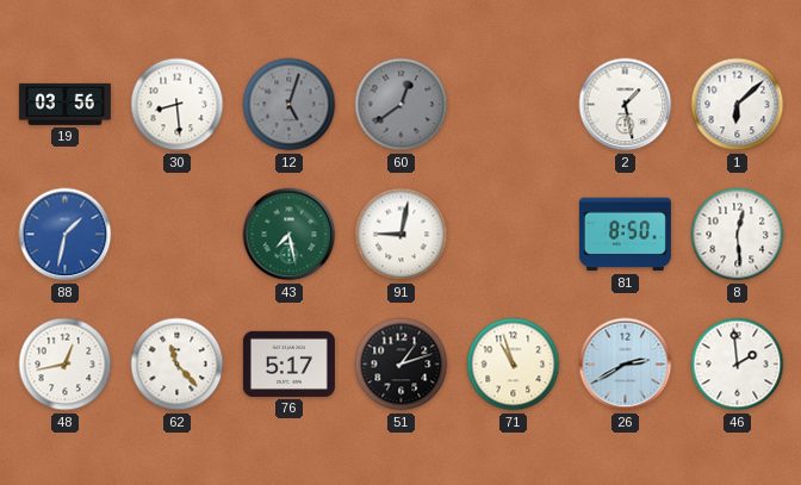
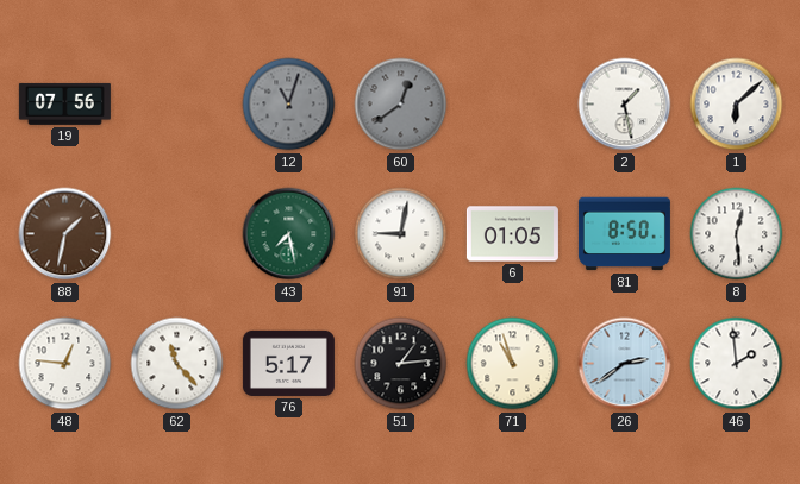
19: 03:56 -> 07:56 (64, 103)
30: 8:29 -> none (178, 105)
12: 5:03 -> 11:03 (289, 105)
88 dial: blue -> brown (65, 234)
6: none -> 01:05 (512, 234)
48: 12:43 -> 12:46 (65, 364)
51: 1:12 -> 1:14 (401, 364)
26: 2:40 -> 2:39 (625, 364)
